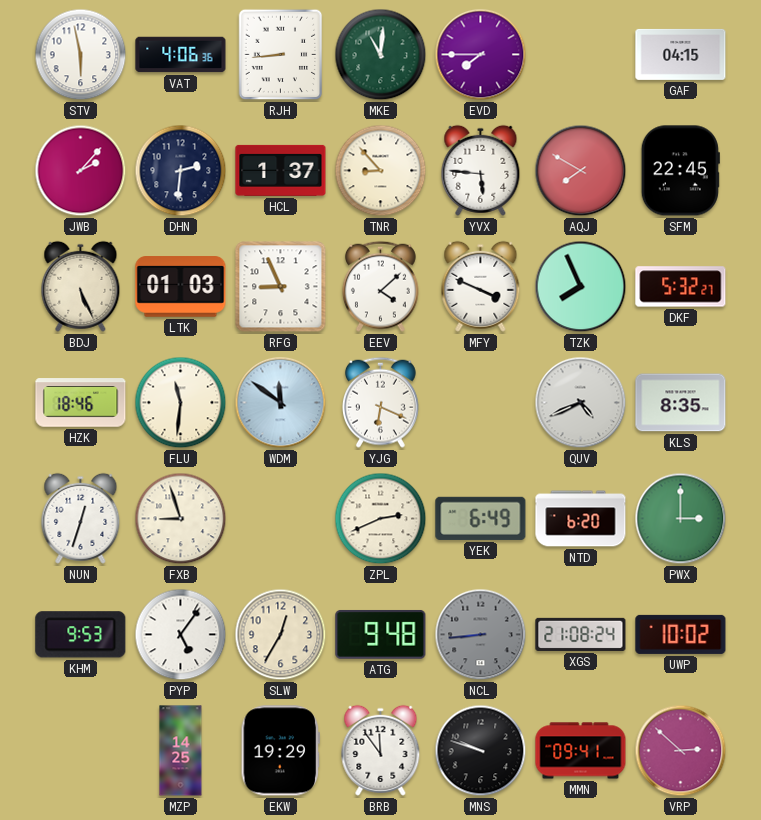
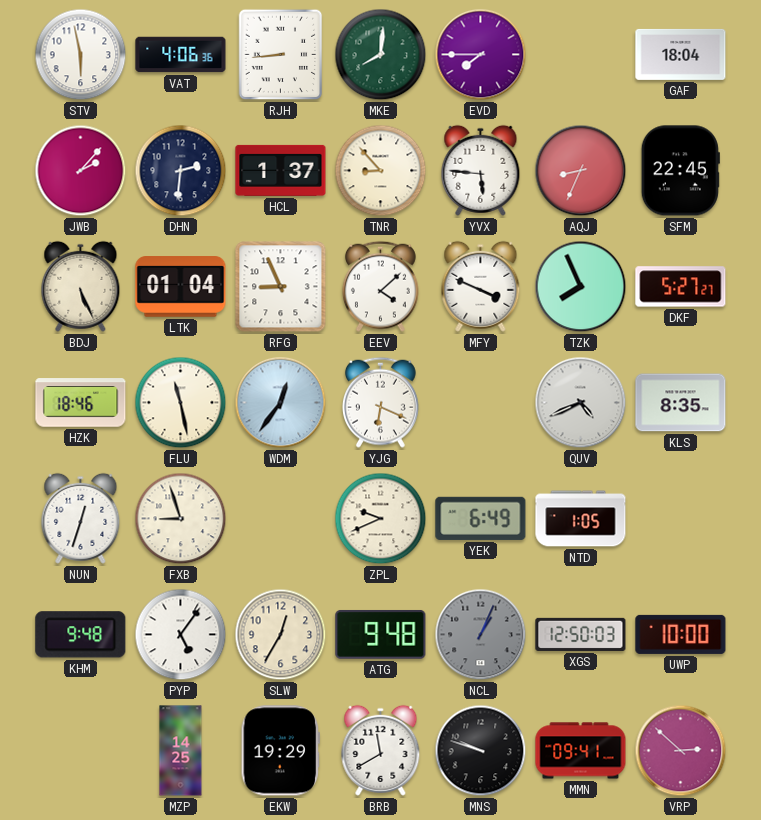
MKE: 11:01 -> 8:01 (381, 55)
GAF: 04:15 -> 18:04 (681, 54)
AQJ: 7:50 -> 8:34 (581, 171)
LTK: 01:03 -> 01:04 (181, 287)
DKF: 5:32 -> 5:27 (681, 287)
FLU: 11:31 -> 11:28 (181, 403)
WDM: 11:51 -> 12:36 (281, 403)
ZPL: 2:41 -> 9:41 (381, 519)
NTD: 6:20 -> 1:05 (581, 519)
PWX: 3:00 -> none (681, 519)
KHM: 9:53 -> 9:48 (81, 635)
NCL: 8:44 -> 1:04 (481, 635)
XGS: 21:08 -> 12:50 (581, 634)
UWP: 10:02 -> 10:00 (681, 634)
BRB: 11:54 -> 11:40 (381, 750)
